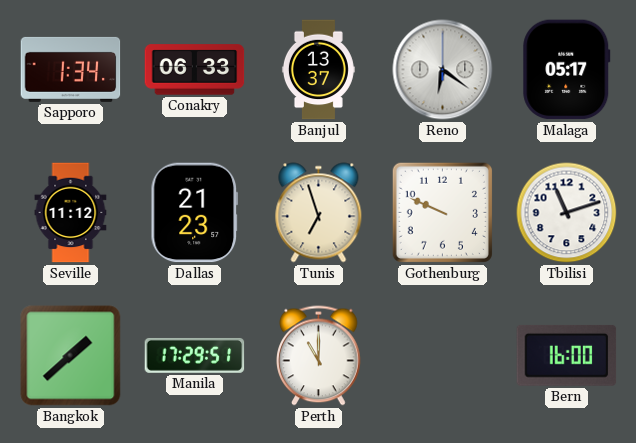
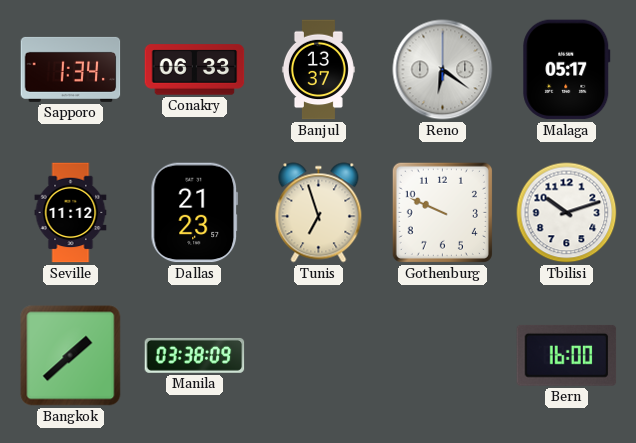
Tbilisi: 11:12 -> 10:12 (567, 213)
Manila: 17:29 -> 03:38 (195, 355)
Perth: 11:00 -> none (319, 356)
